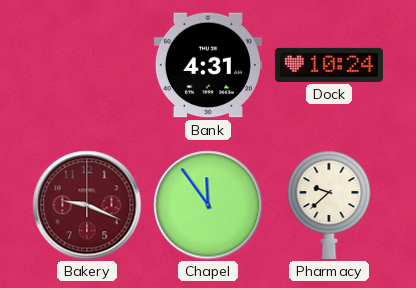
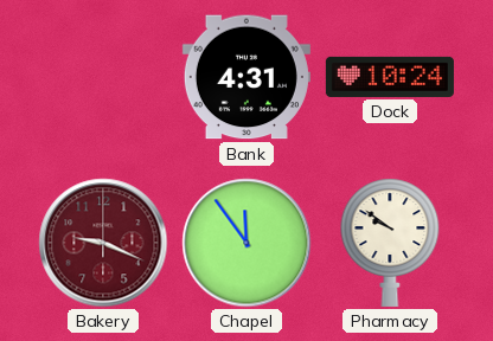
Pharmacy: 9:38 -> 9:51 (390, 243)
